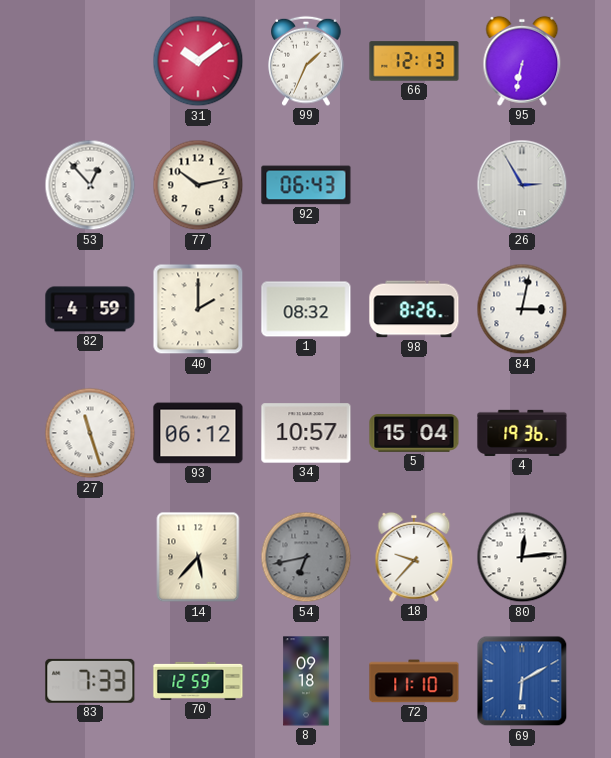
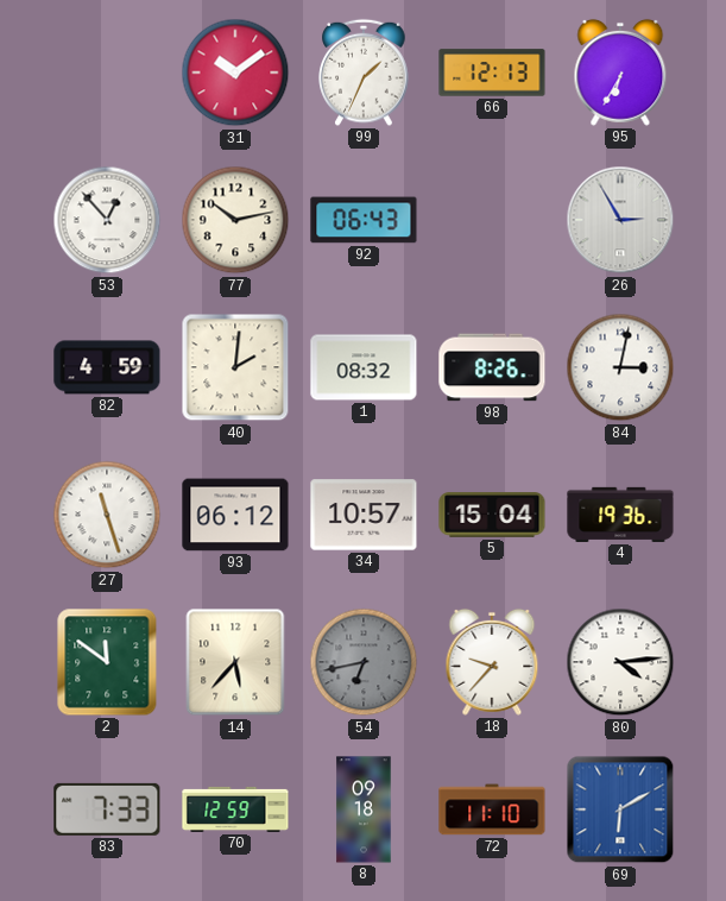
95: 6:32 -> 6:35 (620, 73)
40: 2:00 -> 2:01 (235, 367)
2: none -> 11:51 (107, 662)
80: 12:14 -> 4:14 (620, 662)
